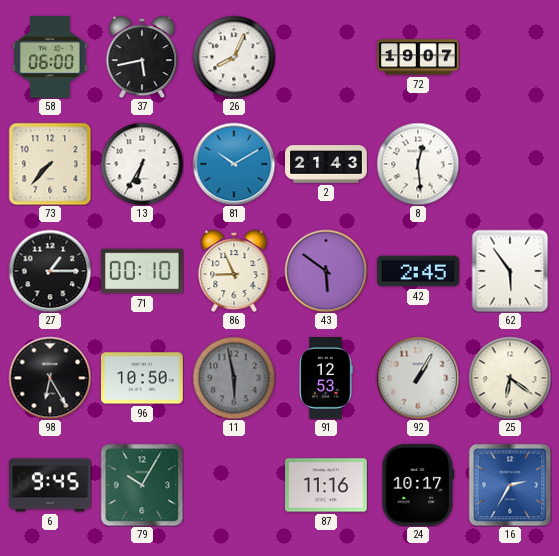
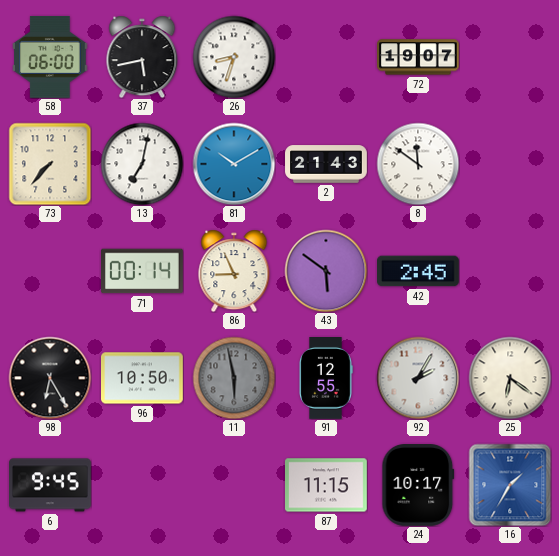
26: 8:04 -> 8:33 (234, 57)
13: 6:35 -> 7:02 (142, 164)
8: 12:29 -> 11:51 (418, 164)
27: 1:15 -> none (50, 271)
71: 00:10 -> 00:14 (143, 271)
62: 5:54 -> none (510, 271)
91: 12:53 -> 12:55 (326, 379)
92: 1:05 -> 2:05 (418, 378)
79: 10:05 -> none (142, 485)
87: 11:16 -> 11:15 (327, 485)
16: 2:35 -> 1:35 (510, 485)
